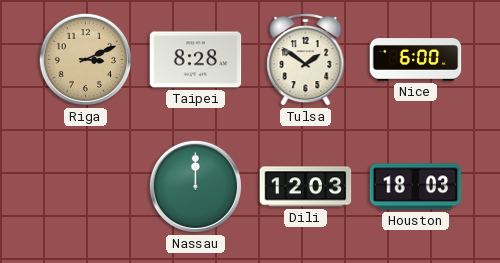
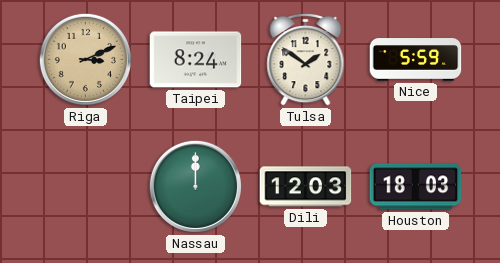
Taipei: 8:28 -> 8:24 (196, 60)
Nice: 6:00 -> 5:59 (416, 60)
